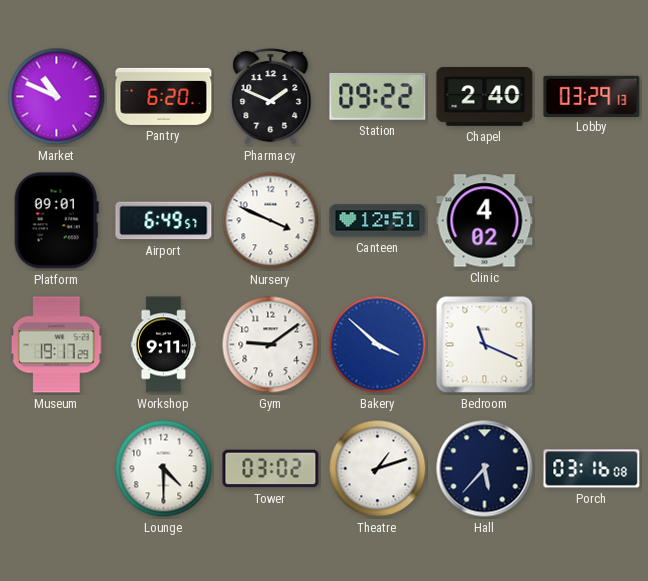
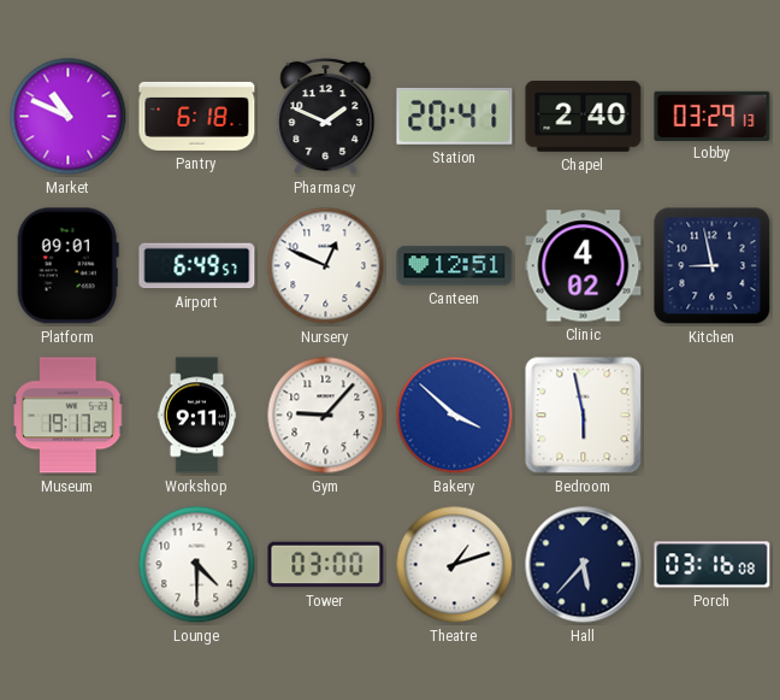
Pantry: 6:20 -> 6:18 (197, 116)
Station: 09:22 -> 20:41 (455, 116)
Nursery: 3:49 -> 12:49 (326, 266)
Kitchen: none -> 8:58 (713, 266)
Gym: 9:09 -> 9:07 (326, 416)
Bedroom: 11:19 -> 5:58 (584, 416)
Tower: 03:02 -> 03:00 (326, 565)
